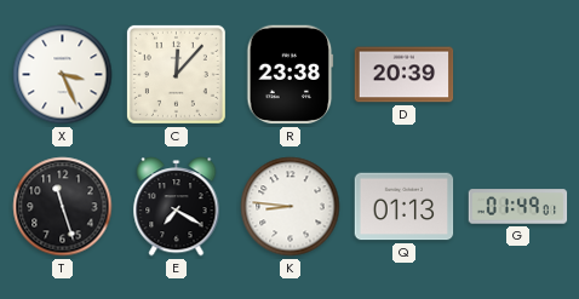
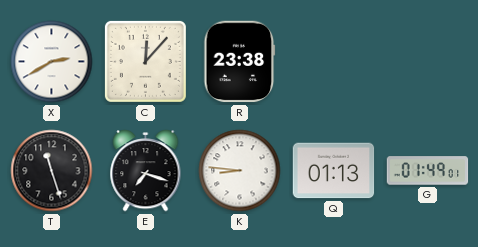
X: 3:26 -> 2:40 (52, 62)
D: 20:39 -> none (405, 75)
E: 7:20 -> 7:18 (146, 171)
